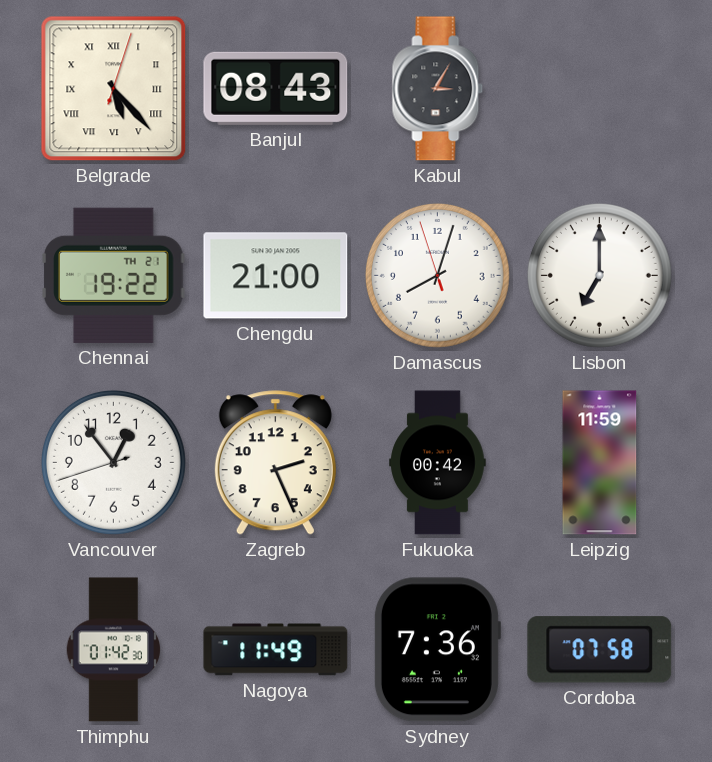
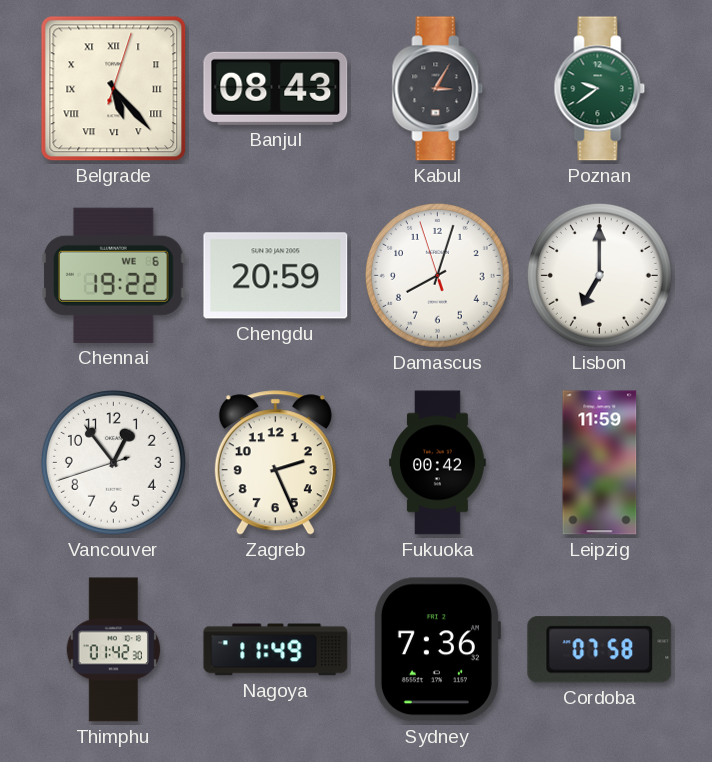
Poznan: none -> 9:39 (600, 89)
Chennai date: TH 21 -> WE 6 (114, 275)
Chengdu: 21:00 -> 20:59 (276, 276)
